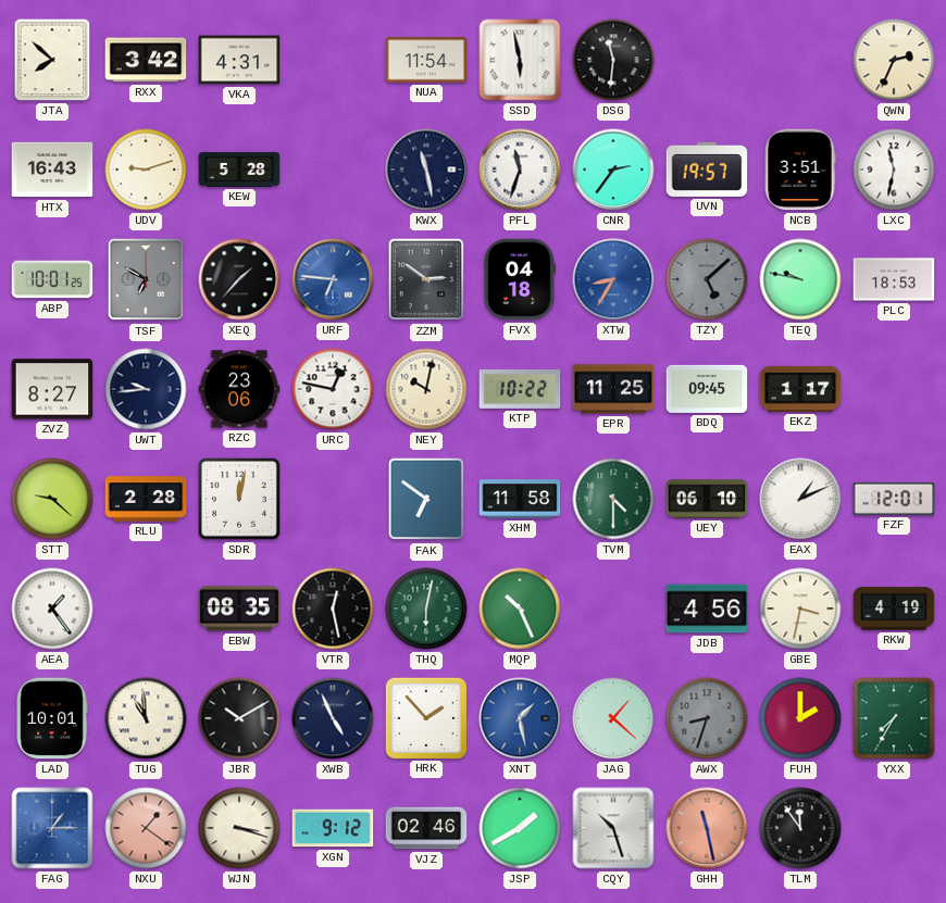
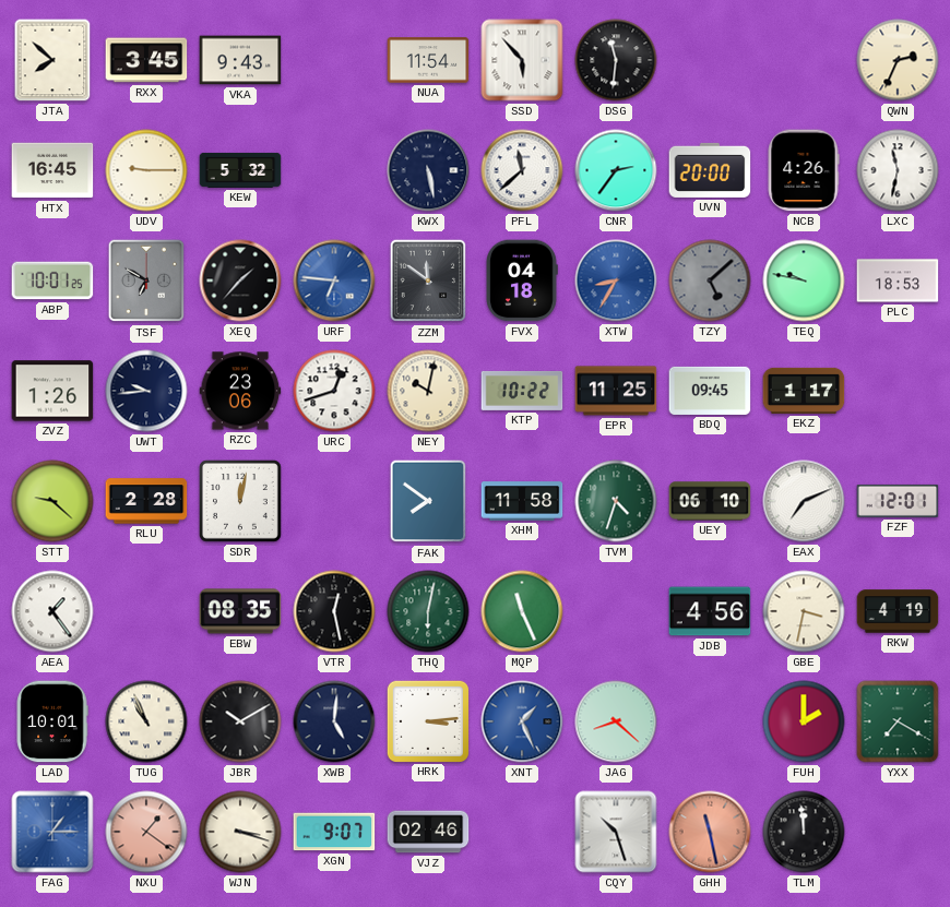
RXX: 3:42 -> 3:45 (146, 60)
VKA: 4:31 -> 9:43 (240, 60)
SSD: 5:58 -> 5:53 (522, 60)
HTX: 16:43 -> 16:45 (52, 170)
UDV: 9:12 -> 9:15 (146, 170)
KEW: 5:28 -> 5:32 (240, 170)
KWX: 11:28 -> 5:28 (428, 170)
PFL: 11:33 -> 11:38 (522, 170)
UVN: 19:57 -> 20:00 (710, 170)
NCB: 3:51 -> 4:26 (804, 170)
ZZM: 2:51 -> 11:51 (428, 281)
ZVZ: 8:27 -> 1:26 (52, 391)
URC: 12:47 -> 12:42 (334, 391)
FAK: 6:51 -> 7:51 (428, 501)
TVM: 4:30 -> 4:33 (616, 501)
EAX: 1:11 -> 7:11 (804, 501)
MQP: 10:26 -> 11:26 (522, 611)
TUG: 10:59 -> 10:56 (146, 721)
XWB: 4:56 -> 5:01 (334, 721)
HRK: 1:53 -> 3:14 (427, 720)
XNT: 1:28 -> 1:26 (522, 721)
JAG: 1:22 -> 8:22 (616, 721)
AWX: 8:33 -> none (707, 718)
YXX: 7:35 -> 7:20 (898, 721)
XGN: 9:12 -> 9:07 (334, 832)
JSP: 1:40 -> none (520, 828)
TLM: 11:54 -> 11:59 (804, 832)
